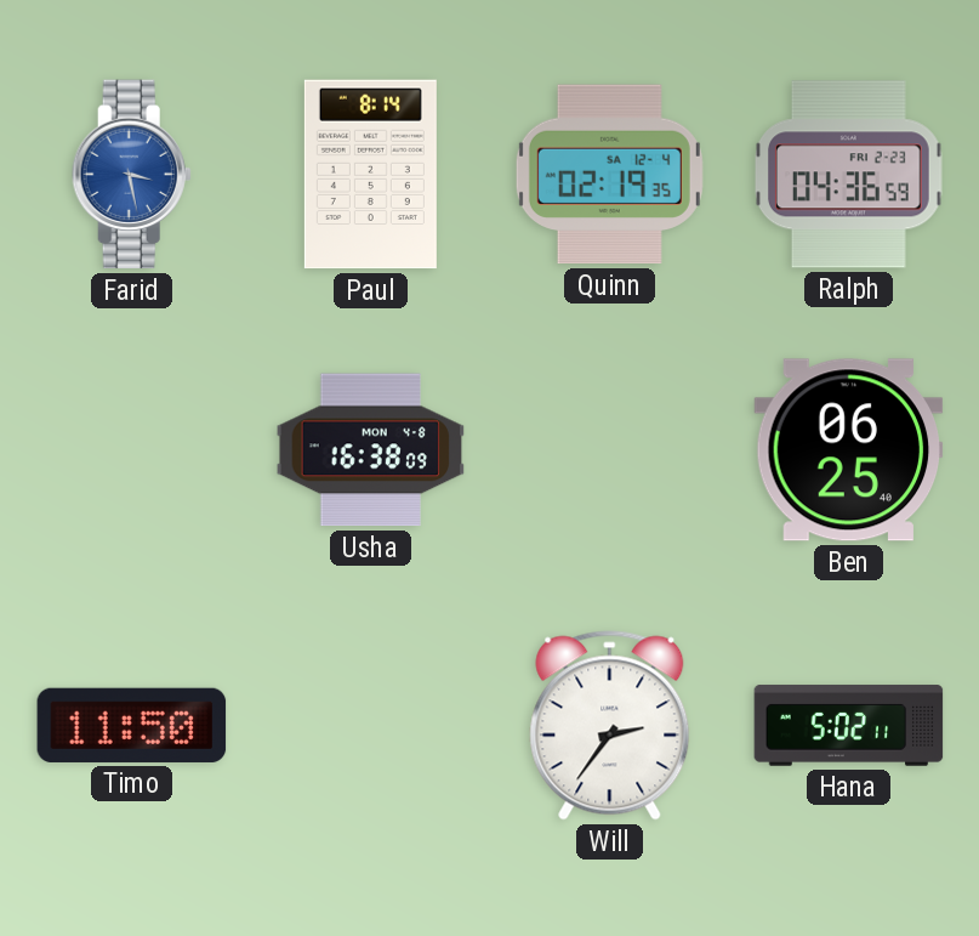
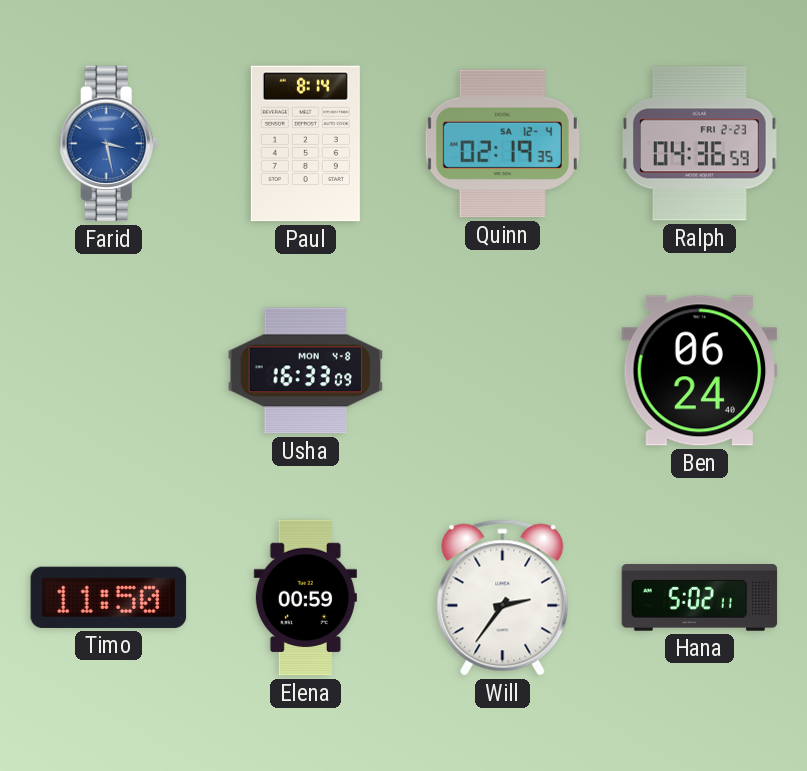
Usha: 16:38 -> 16:33 (306, 371)
Ben: 06:25 -> 06:24 (700, 371)
Elena: none -> 00:59 (305, 598)
